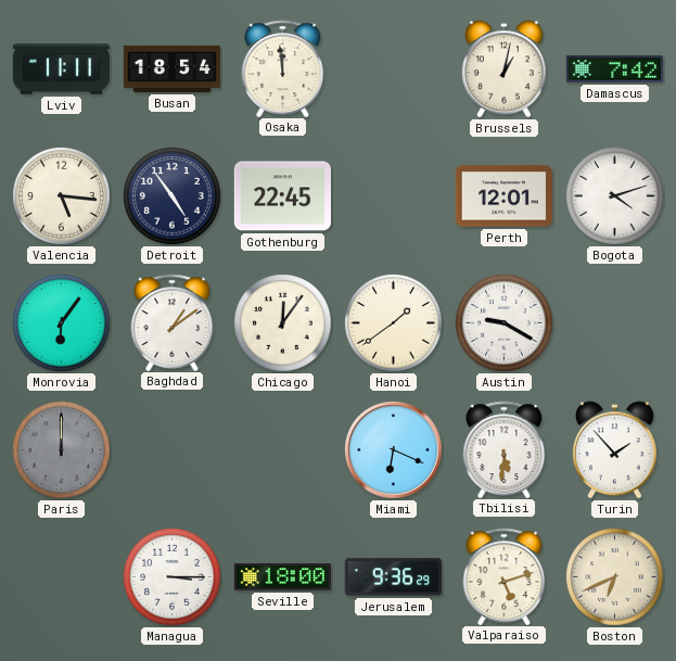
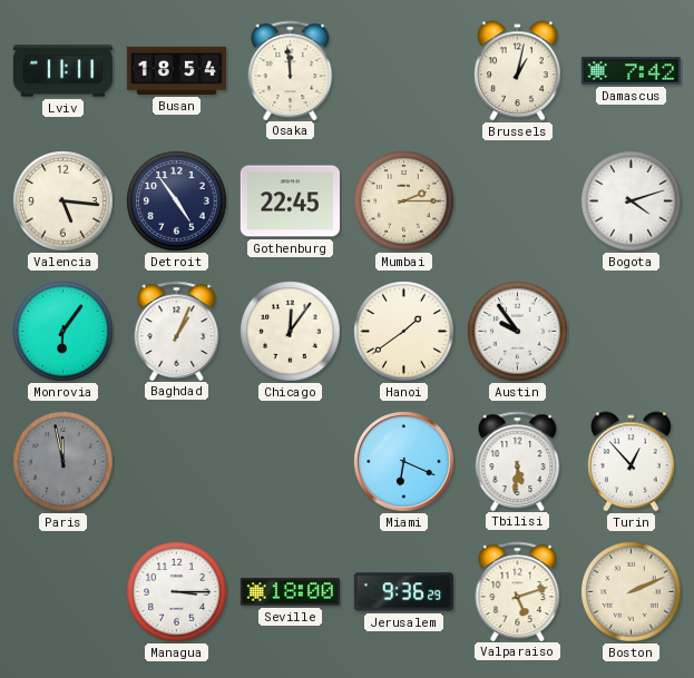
Mumbai: none -> 2:15 (404, 202)
Perth: 12:01 -> none (503, 196)
Baghdad: 1:09 -> 1:04 (177, 331)
Austin: 9:20 -> 9:54 (518, 332)
Paris: 12:00 -> 11:58 (63, 462)
Turin: 1:53 -> 12:53 (631, 462)
Boston: 6:41 -> 2:11 (632, 592)
